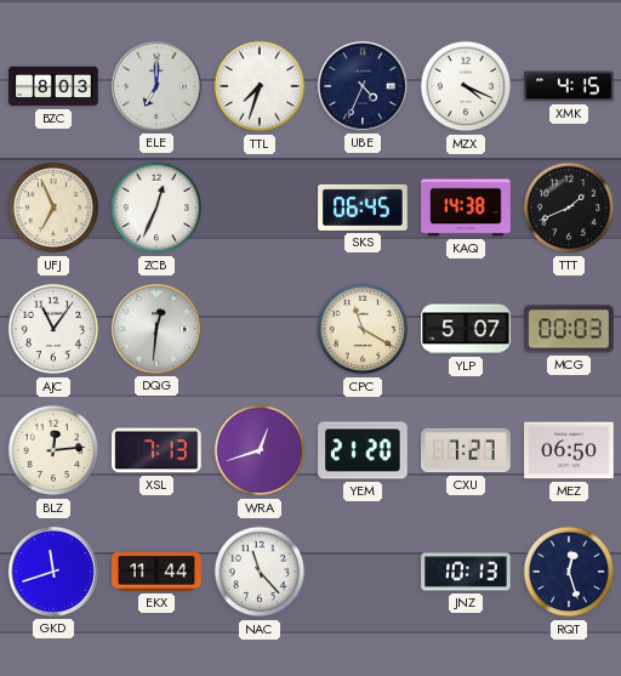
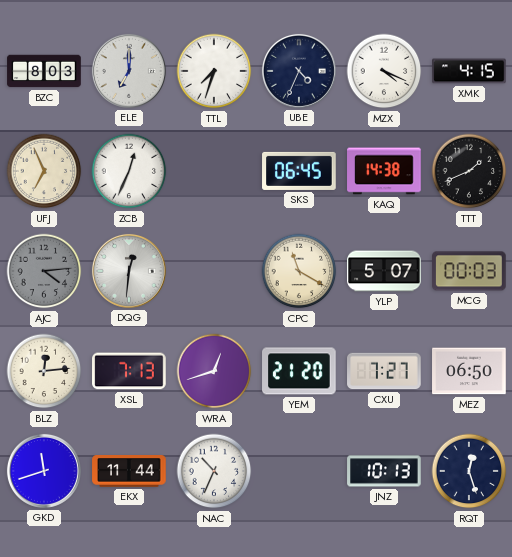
AJC: 11:06 -> 4:14 (44, 271)
AJC dial: white -> grey (44, 271)
NAC: 11:23 -> 10:34 (214, 471)
